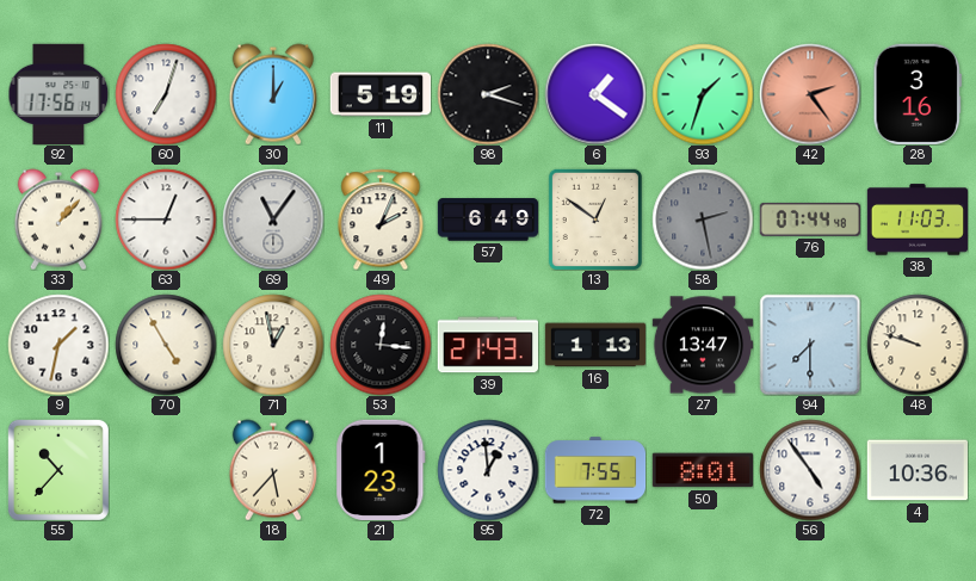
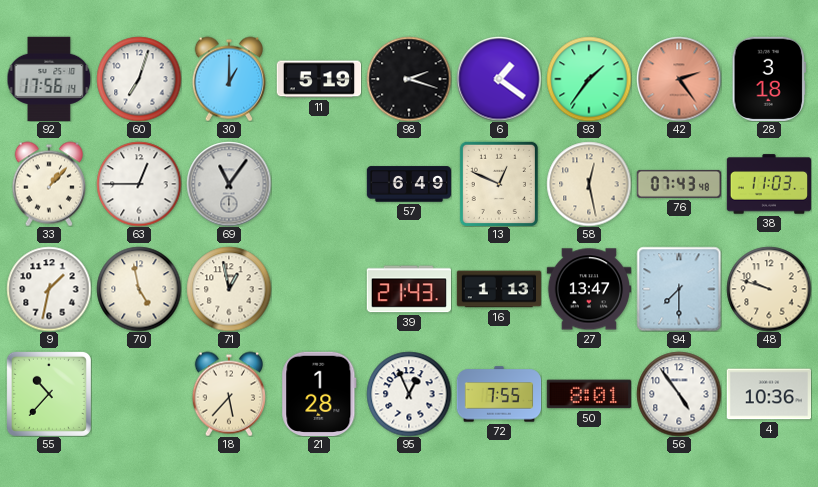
93: 1:33 -> 1:36 (589, 79)
28: 3:16 -> 3:18 (769, 78)
49: 2:04 -> none (381, 220)
13: 12:51 -> 12:49 (499, 184)
58: 2:28 -> 12:28 (589, 184)
58 dial: grey -> cream (589, 184)
76: 07:44 -> 07:43 (678, 184)
70: 4:55 -> 4:58 (139, 289)
53: 12:16 -> none (381, 345)
21: 1:23 -> 1:28 (319, 393)
95: 12:59 -> 12:56 (409, 394)
